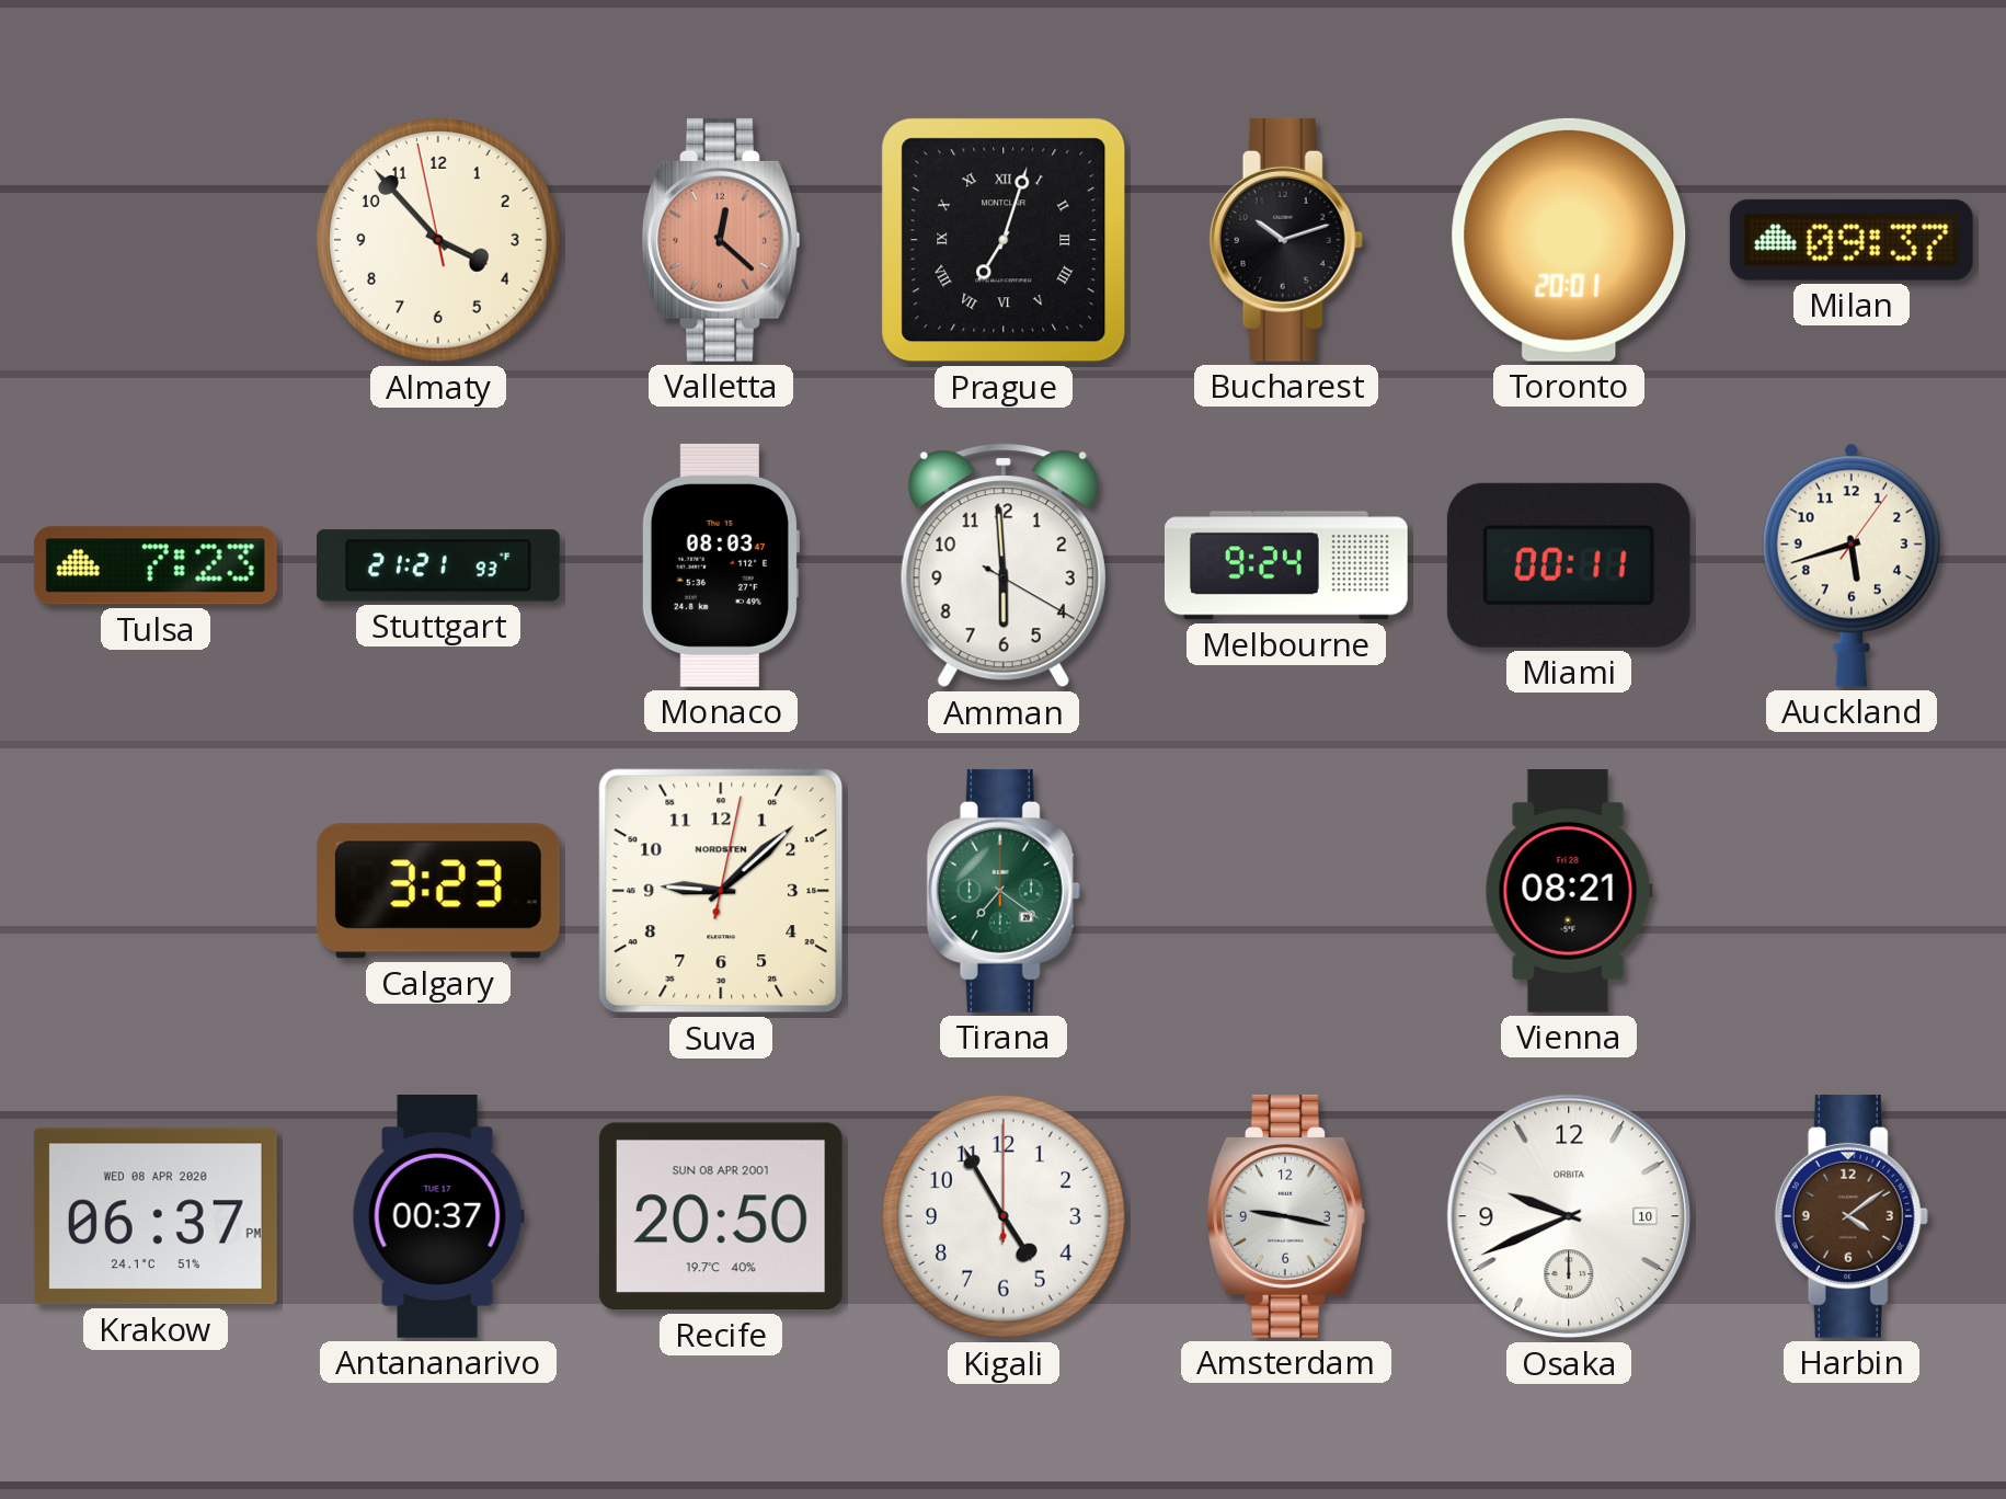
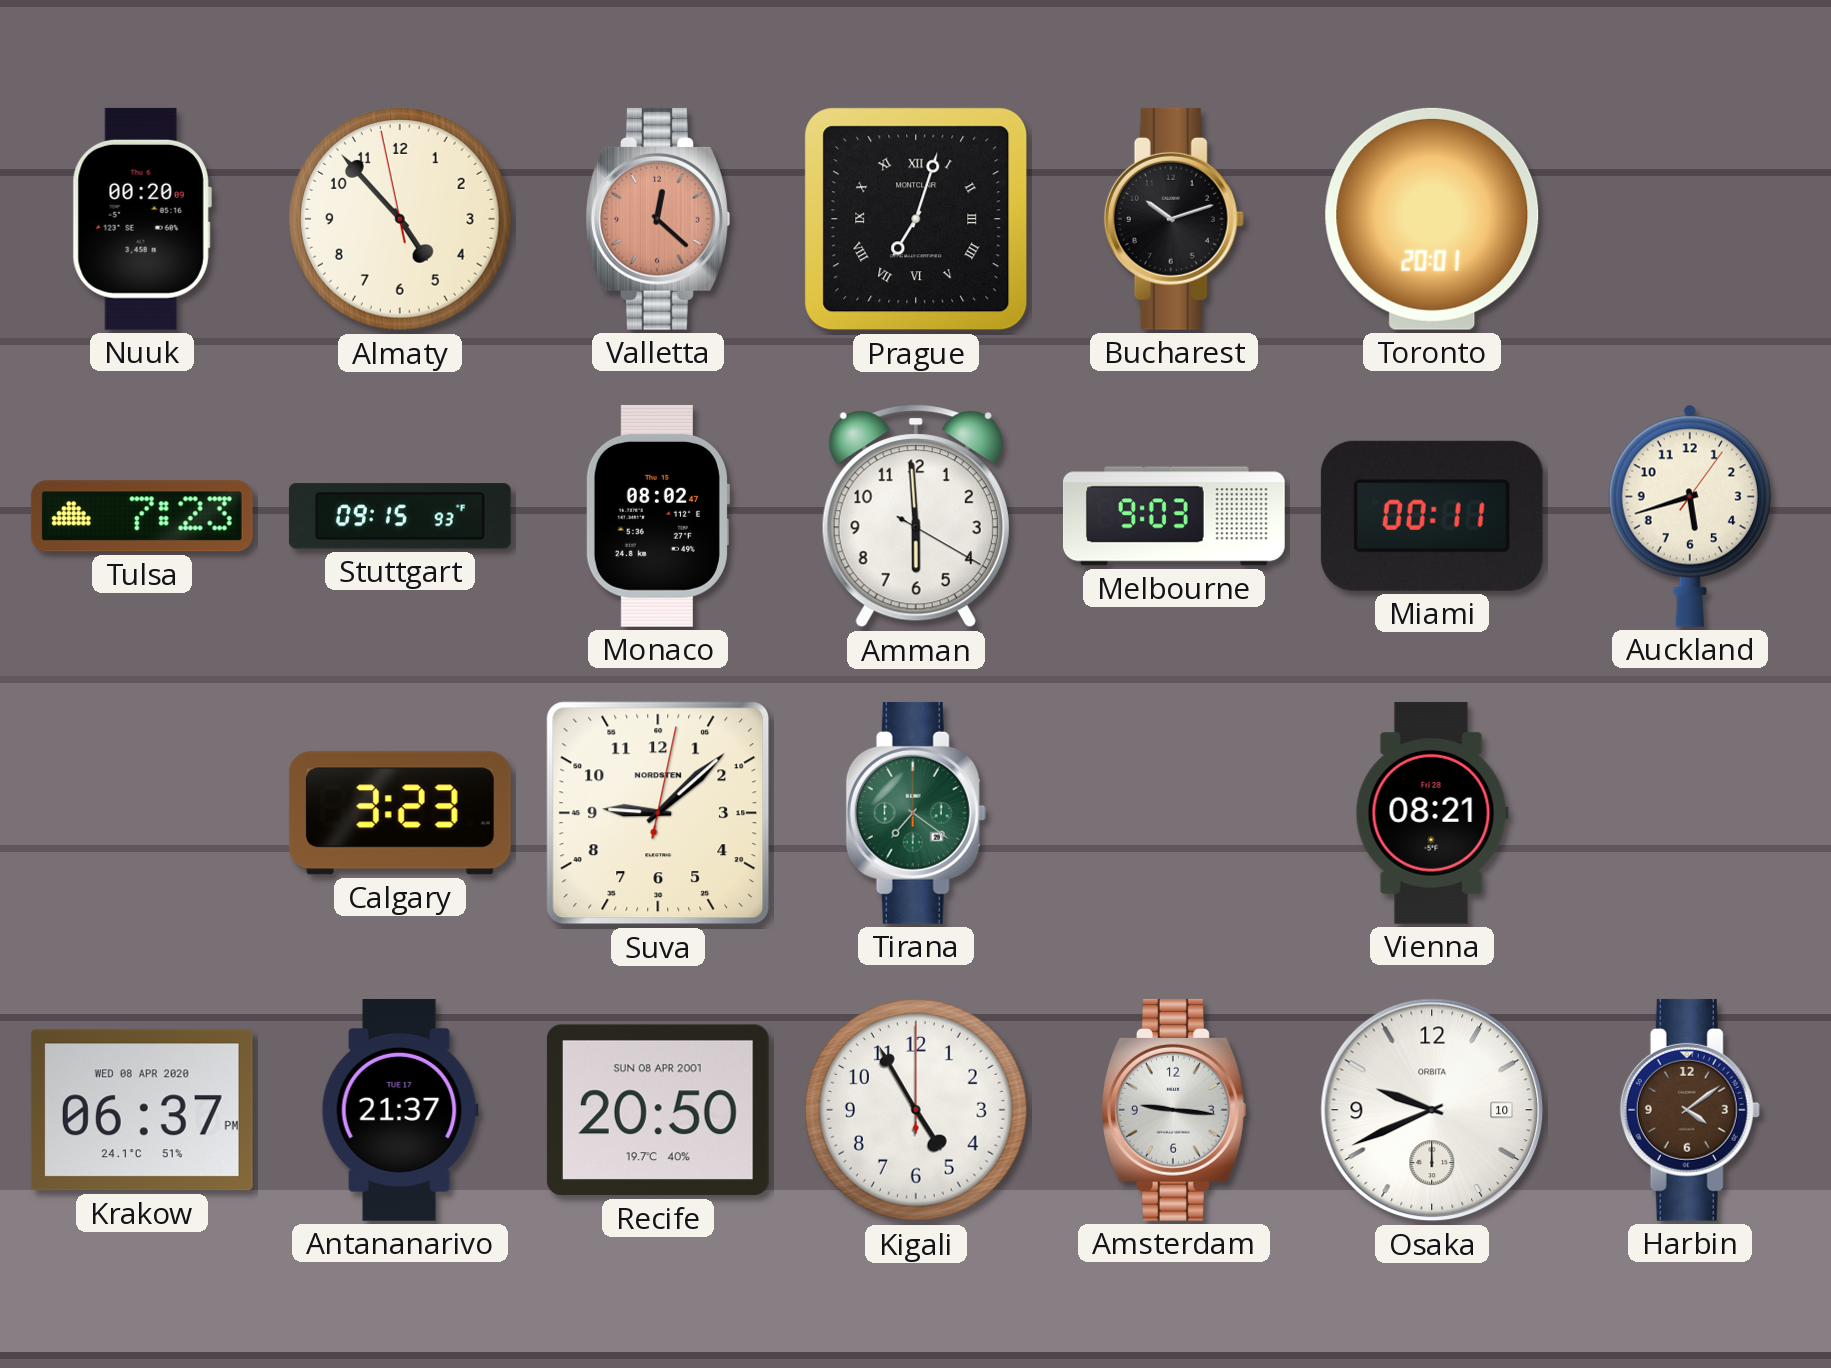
Nuuk: none -> 00:20 (142, 219)
Almaty: 3:52 -> 4:52 (401, 220)
Milan: 09:37 -> none (1852, 240)
Stuttgart: 21:21 -> 09:15 (400, 516)
Monaco: 08:03 -> 08:02 (657, 516)
Melbourne: 9:24 -> 9:03 (1174, 516)
Antananarivo: 00:37 -> 21:37 (400, 1110)
Amsterdam: 9:17 -> 9:16 (1174, 1110)
